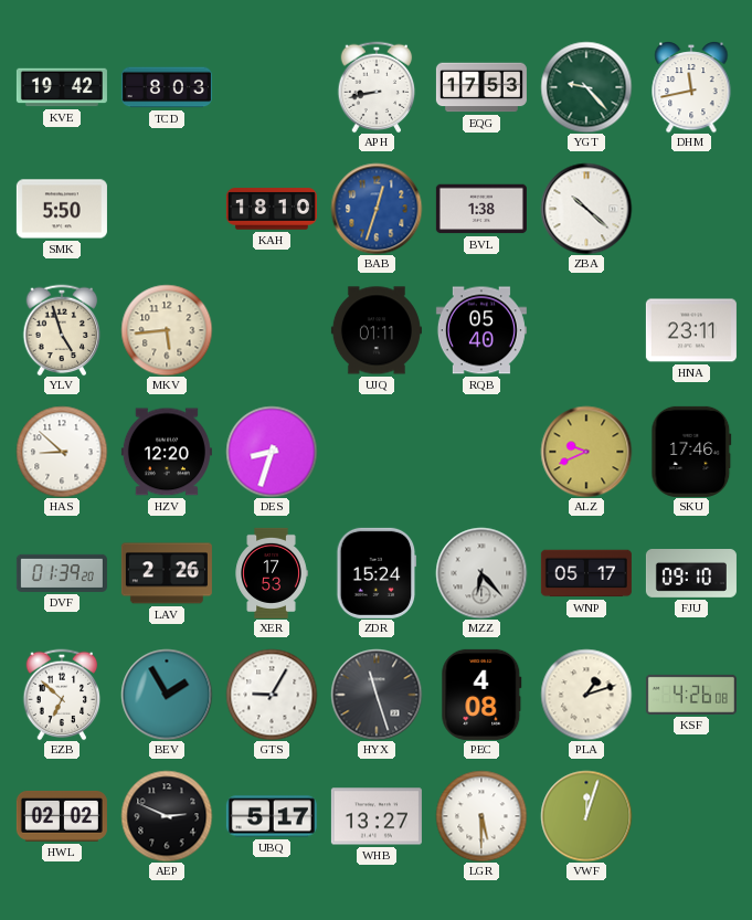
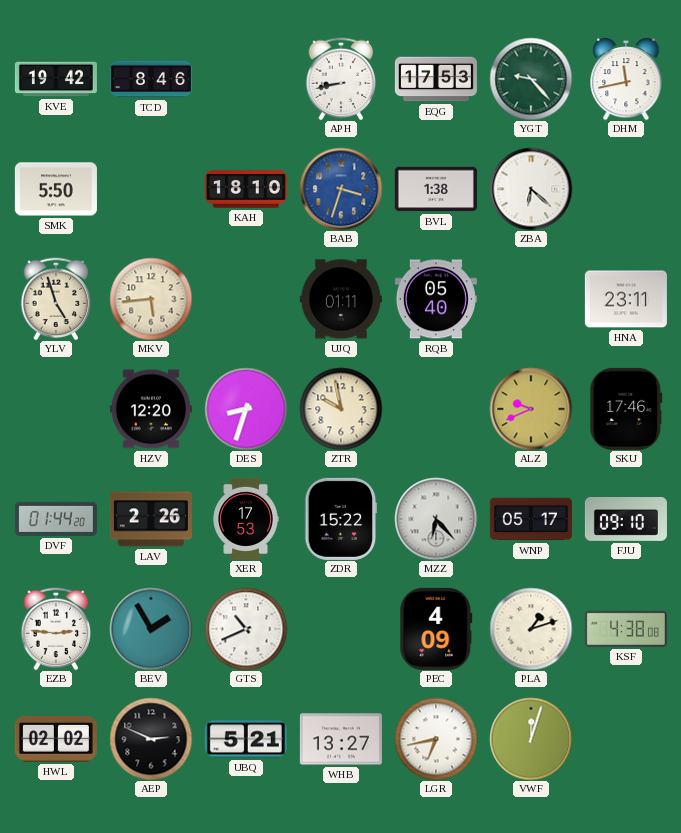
TCD: 8:03 -> 8:46 (151, 79)
BAB: 12:33 -> 3:33 (341, 189)
ZBA: 10:22 -> 6:22 (531, 189)
HAS: 8:52 -> none (62, 452)
ZTR: none -> 9:58 (341, 409)
DVF: 01:39 -> 01:44 (56, 519)
ZDR: 15:24 -> 15:22 (341, 519)
EZB: 6:52 -> 2:46 (56, 629)
GTS: 9:05 -> 10:41 (246, 629)
HYX: 11:27 -> none (377, 695)
PEC: 4:08 -> 4:09 (436, 629)
KSF: 4:26 -> 4:38 (626, 629)
UBQ: 5:17 -> 5:21 (246, 739)
LGR: 5:30 -> 6:43 (436, 739)
